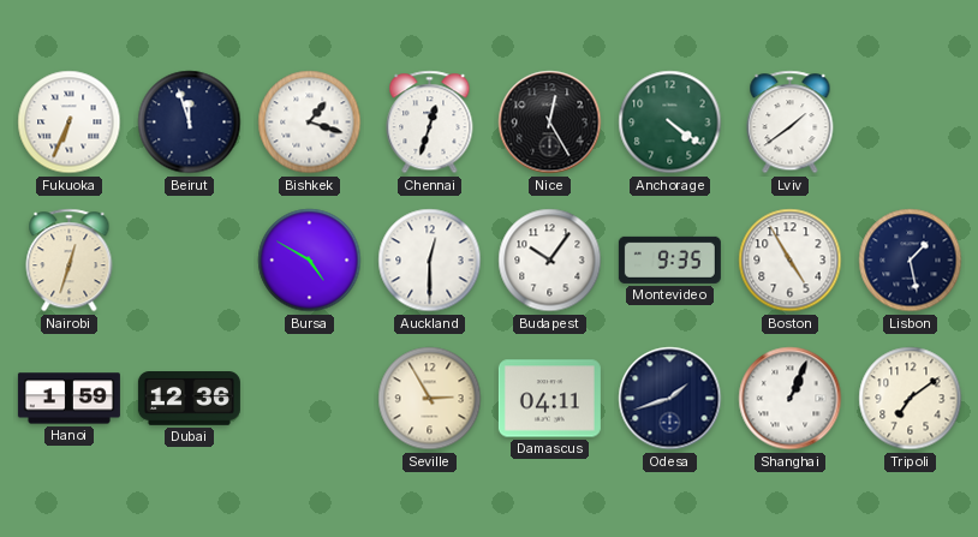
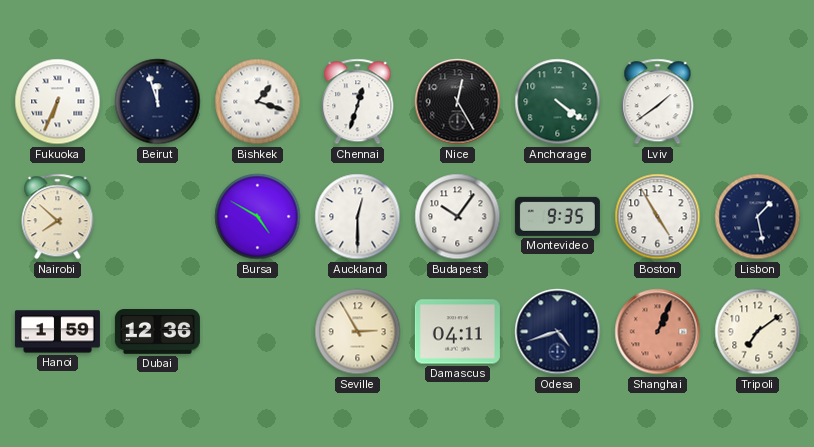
Nairobi: 12:33 -> 7:52 (58, 217)
Odesa: 1:42 -> 4:42 (558, 332)
Shanghai dial: white -> salmon (658, 332)
